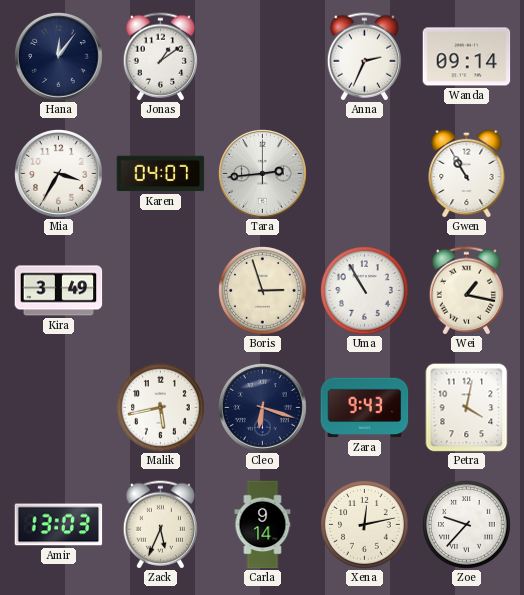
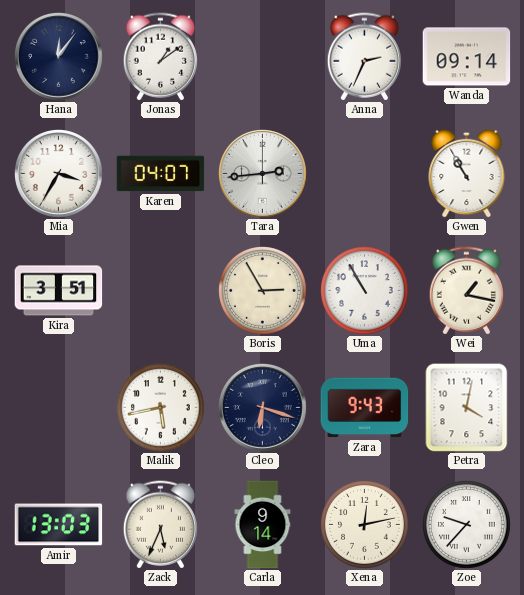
Kira: 3:49 -> 3:51 (59, 291)
Boris: 2:57 -> 2:55 (263, 291)
